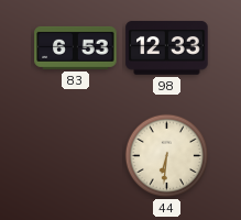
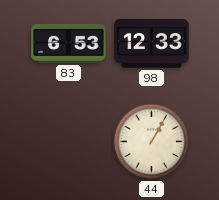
44: 6:31 -> 1:05 (152, 142)
